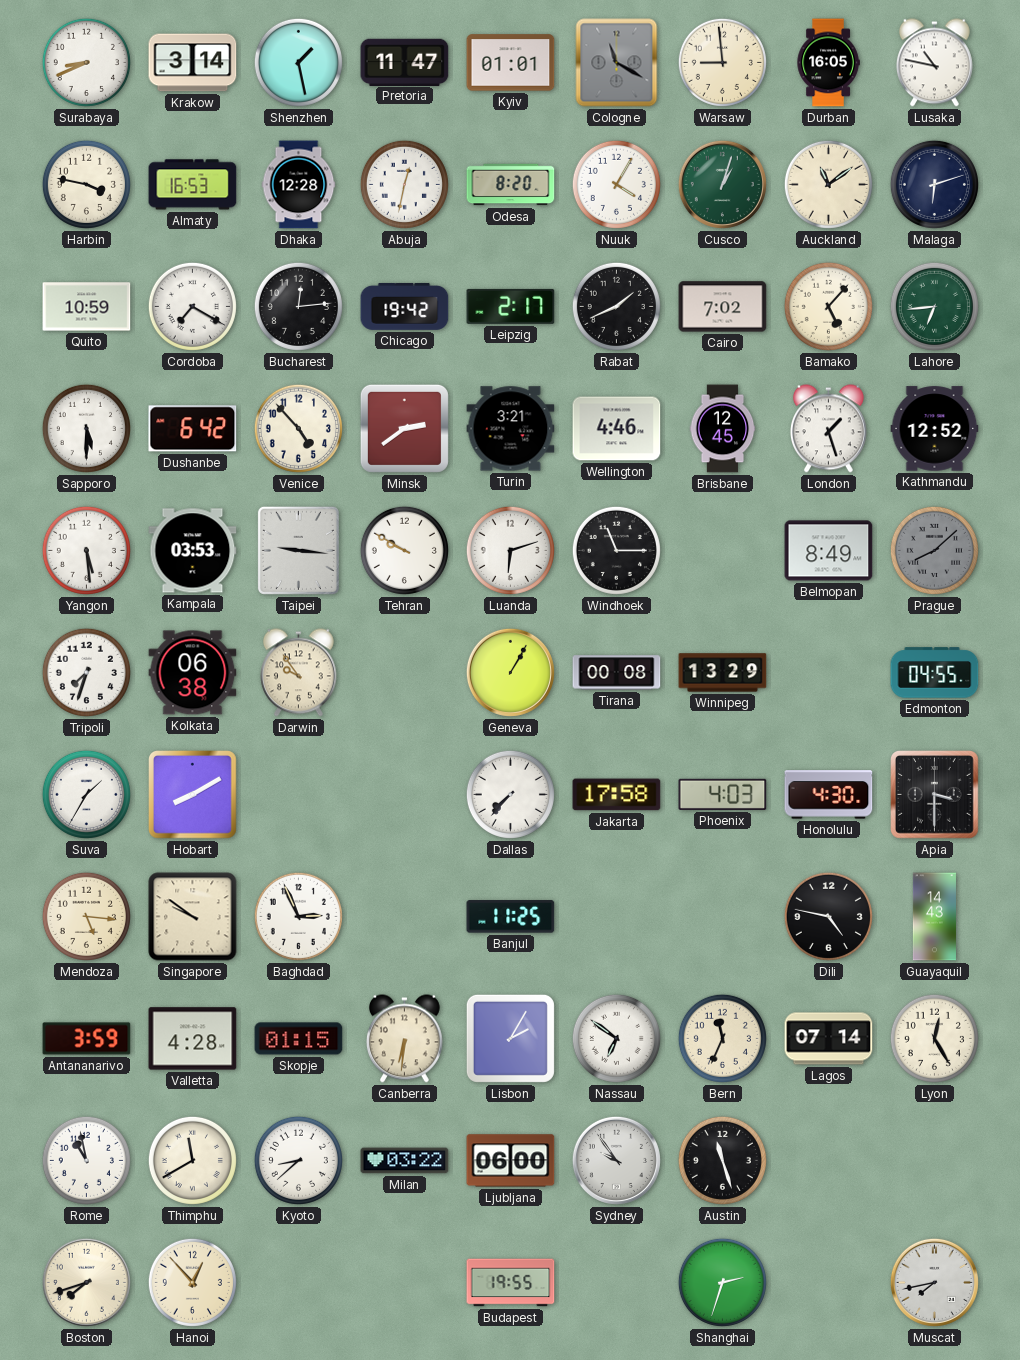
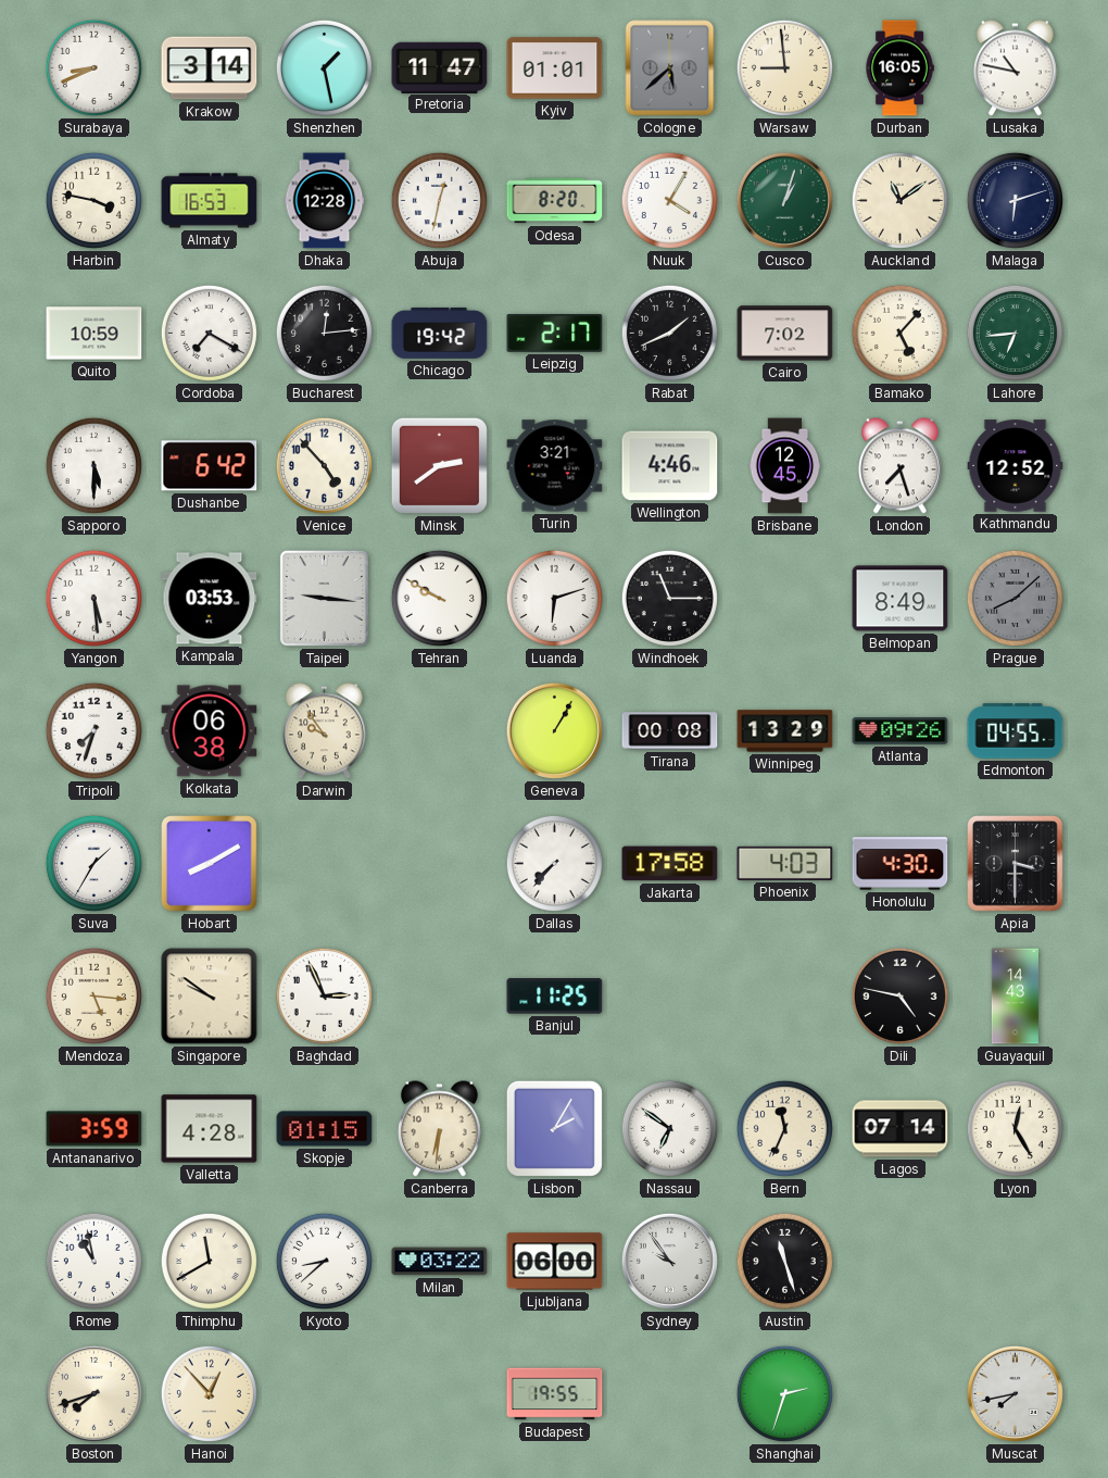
Cologne: 11:20 -> 5:38 (670, 68)
London: 1:27 -> 7:27 (899, 466)
Atlanta: none -> 09:26 (901, 731)
